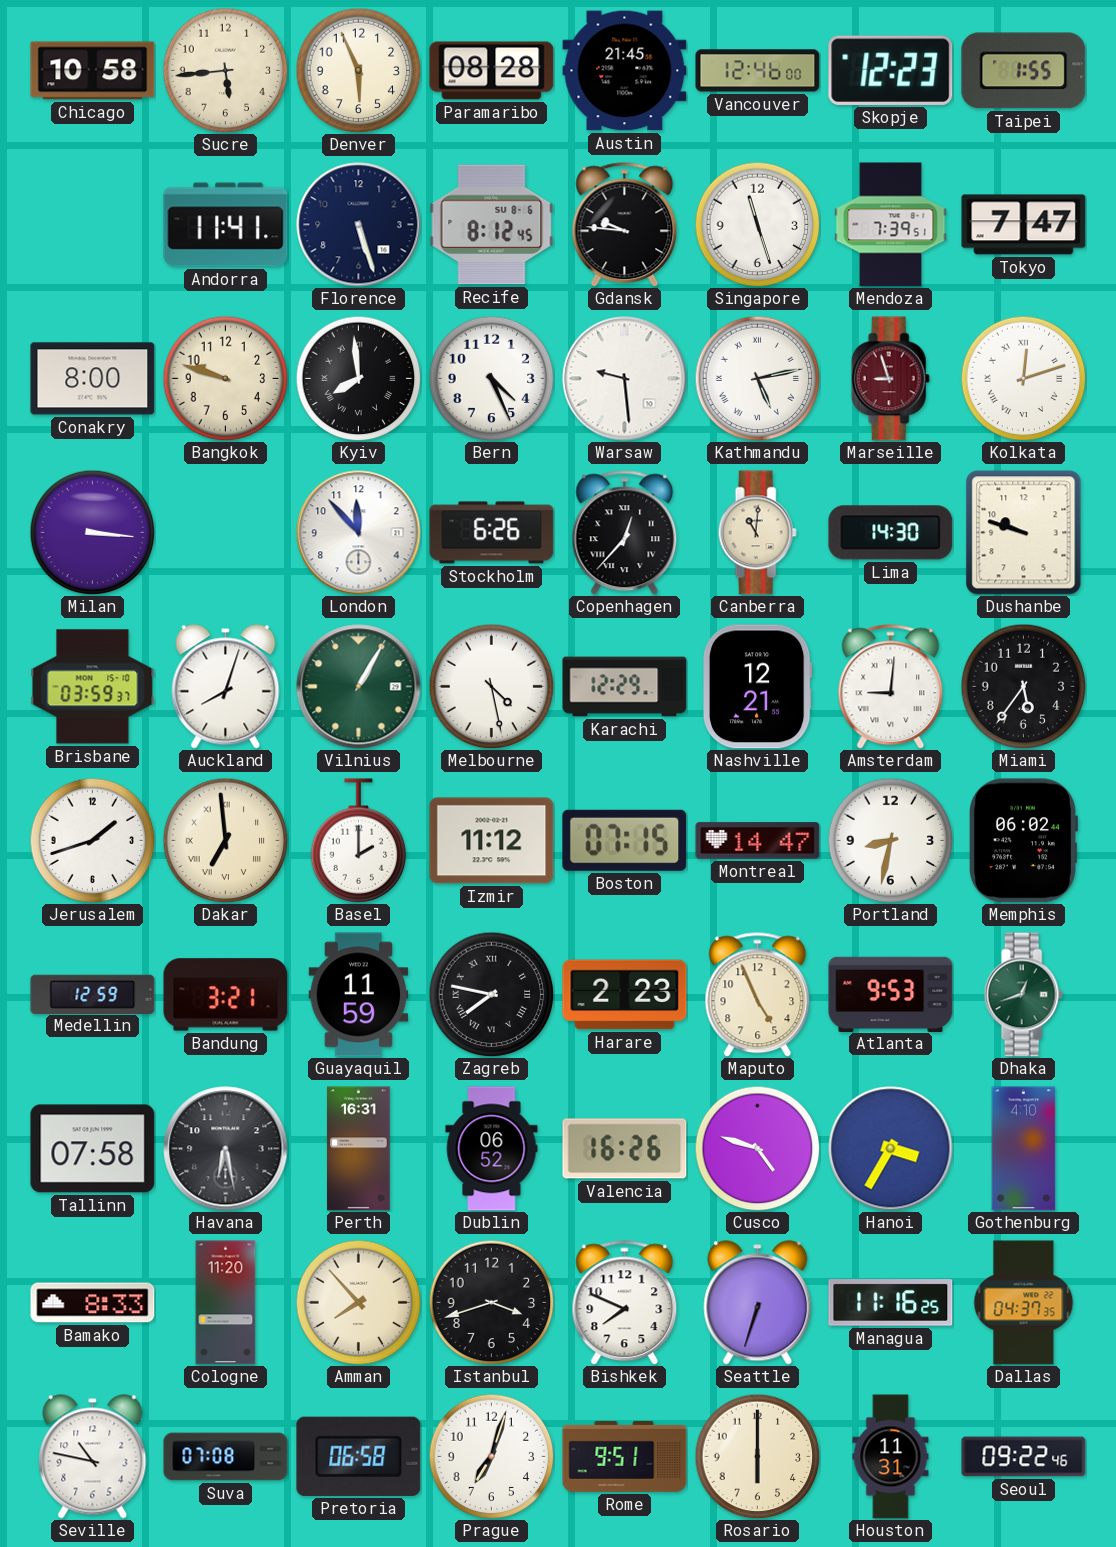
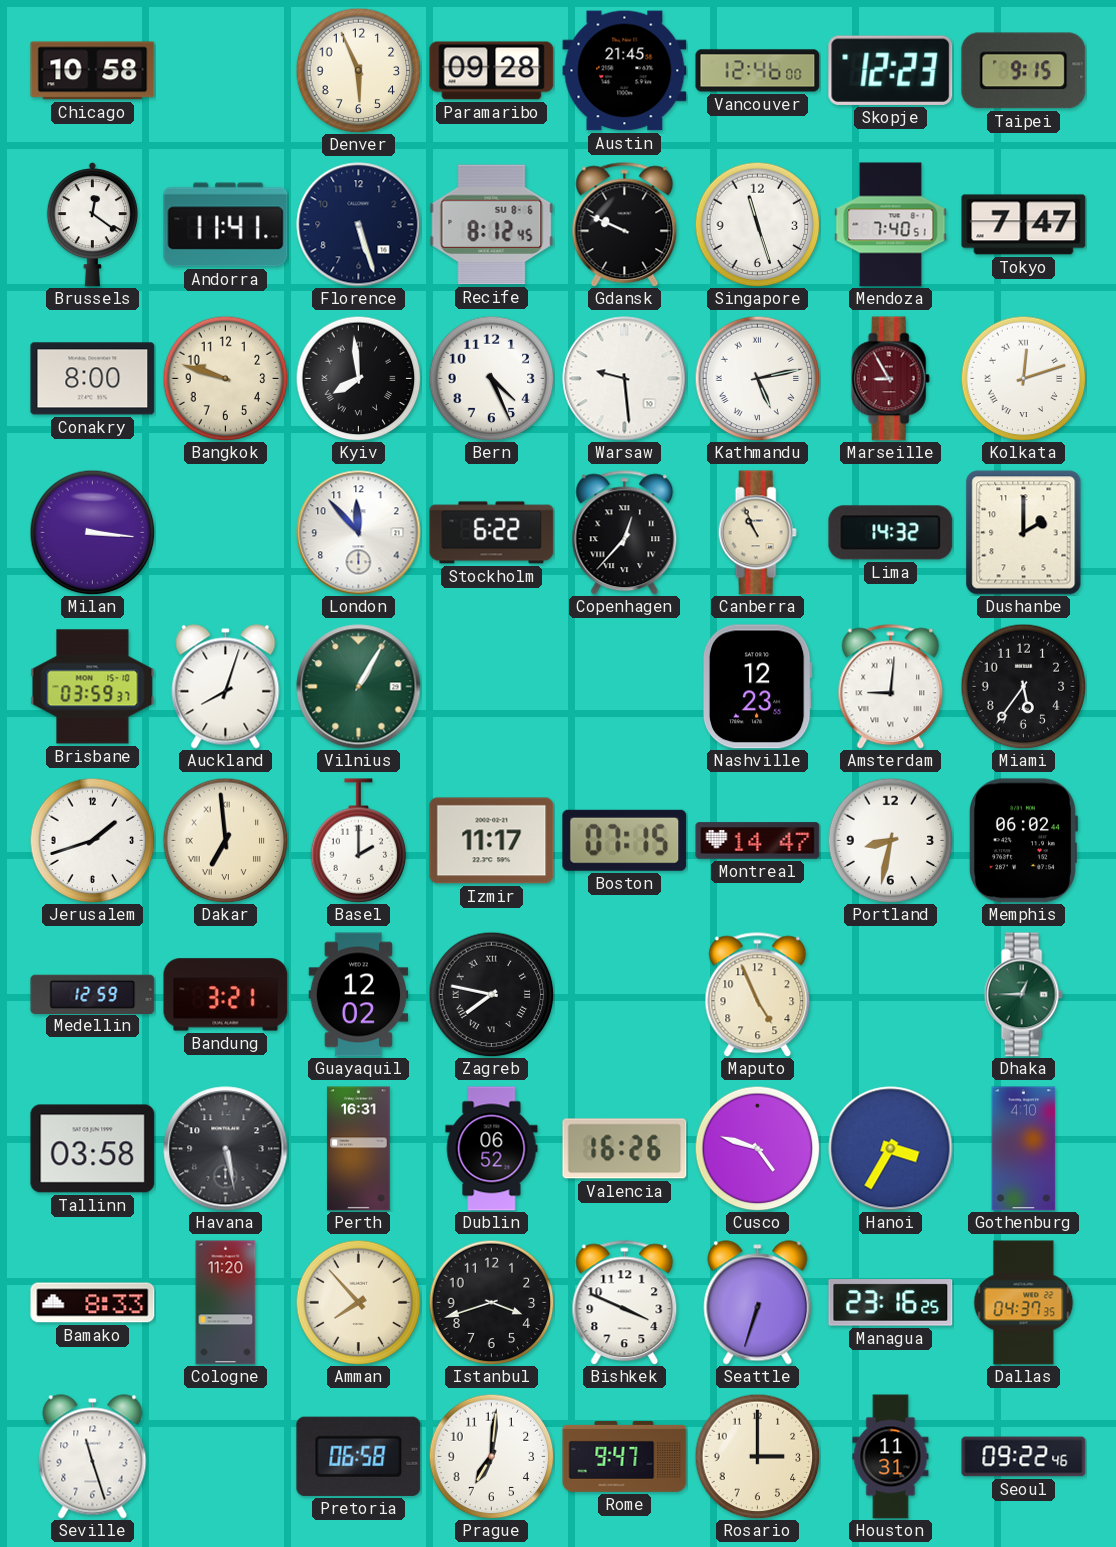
Sucre: 5:44 -> none (225, 70)
Paramaribo: 08:28 -> 09:28 (492, 71)
Taipei: 1:55 -> 9:15 (1024, 71)
Brussels: none -> 12:21 (92, 225)
Gdansk: 9:46 -> 9:49 (625, 225)
Mendoza: 7:39 -> 7:40 (891, 225)
Marseille: 8:57 -> 8:55 (890, 379)
Stockholm: 6:26 -> 6:22 (492, 533)
Canberra: 11:01 -> 10:56 (757, 533)
Lima: 14:30 -> 14:32 (891, 533)
Dushanbe: 9:48 -> 2:00 (1024, 533)
Melbourne: 4:28 -> none (491, 686)
Karachi: 12:29 -> none (625, 687)
Nashville: 12:21 -> 12:23 (757, 687)
Izmir: 11:12 -> 11:17 (492, 841)
Guayaquil: 11:59 -> 12:02 (359, 995)
Harare: 2:23 -> none (625, 995)
Atlanta: 9:53 -> none (891, 994)
Dhaka: 12:42 -> 12:45 (1023, 995)
Tallinn: 07:58 -> 03:58 (93, 1149)
Havana: 6:28 -> 5:28 (226, 1149)
Bishkek: 7:49 -> 3:49 (625, 1303)
Managua: 11:16 -> 23:16 (891, 1303)
Seville: 10:47 -> 11:27 (93, 1457)
Suva: 07:08 -> none (226, 1457)
Prague: 7:03 -> 7:01 (491, 1456)
Rome: 9:51 -> 9:47 (625, 1456)
Rosario: 6:00 -> 3:00 (757, 1456)
